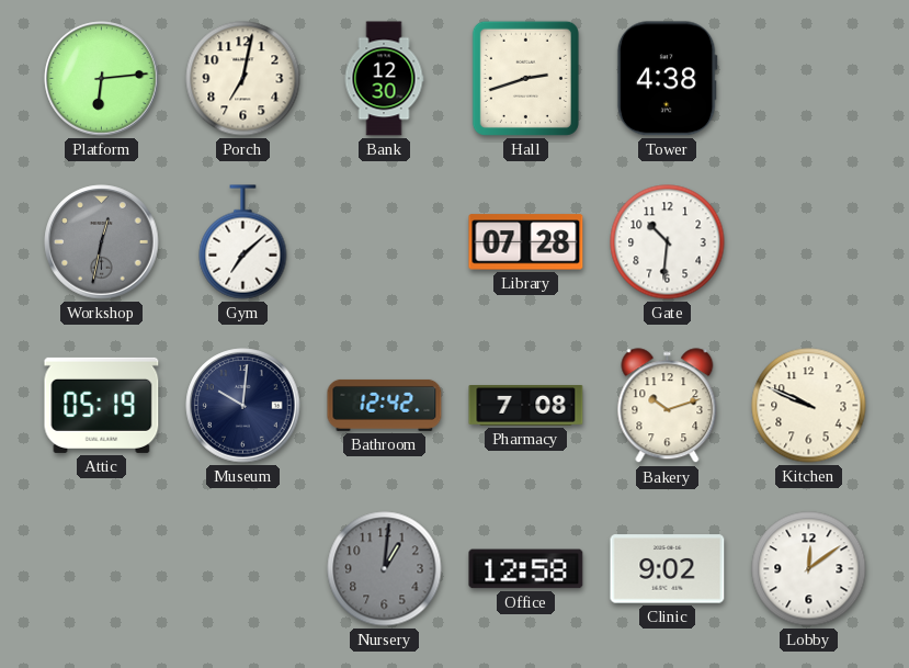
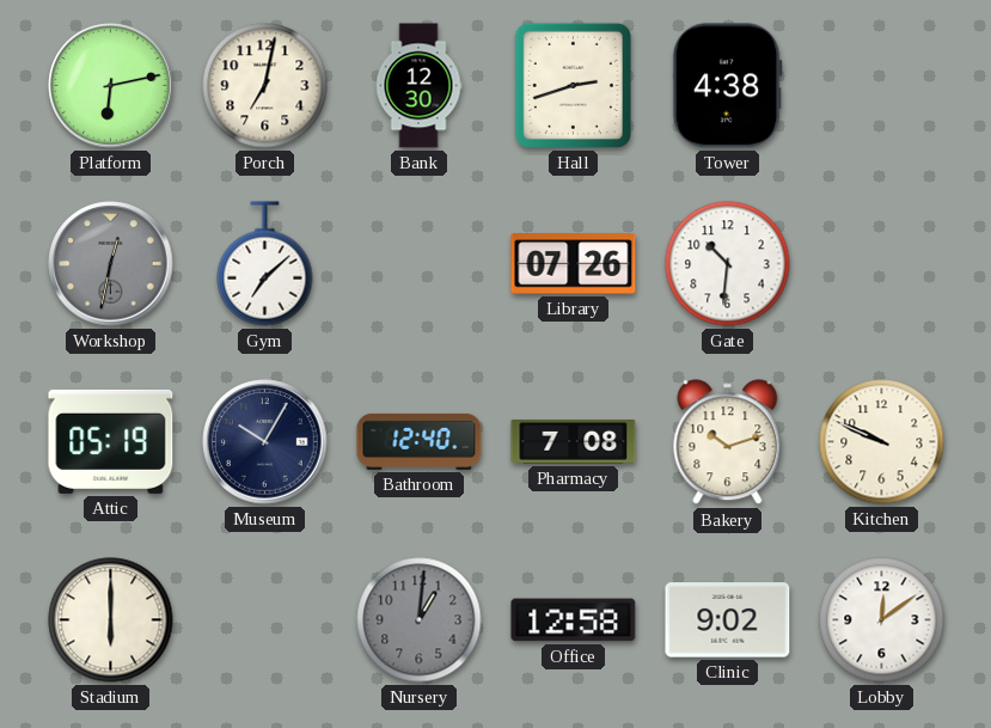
Platform: 6:14 -> 6:13 (111, 86)
Library: 07:28 -> 07:26 (574, 264)
Museum: 10:01 -> 10:05 (265, 442)
Bathroom: 12:42 -> 12:40 (420, 441)
Stadium: none -> 6:00 (111, 620)
